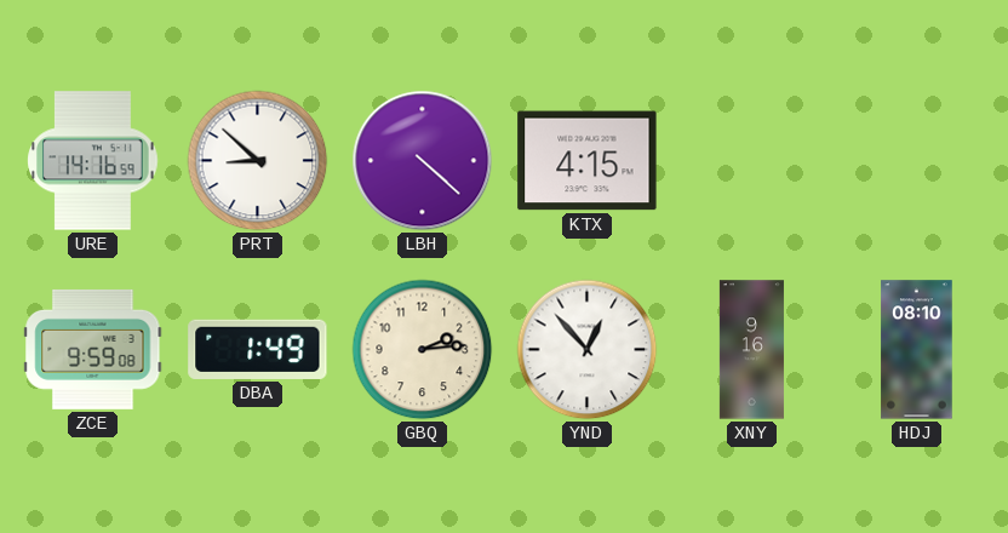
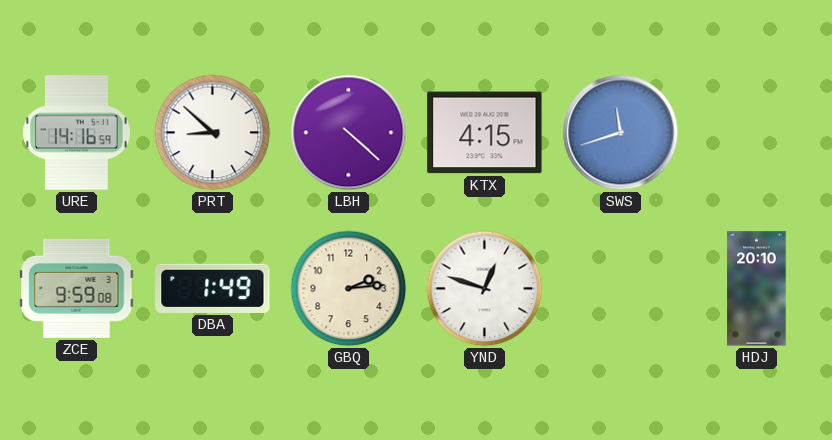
SWS: none -> 11:42 (621, 133)
YND: 12:53 -> 12:48 (485, 289)
XNY: 9:16 -> none (751, 350)
HDJ: 08:10 -> 20:10 (757, 289)
